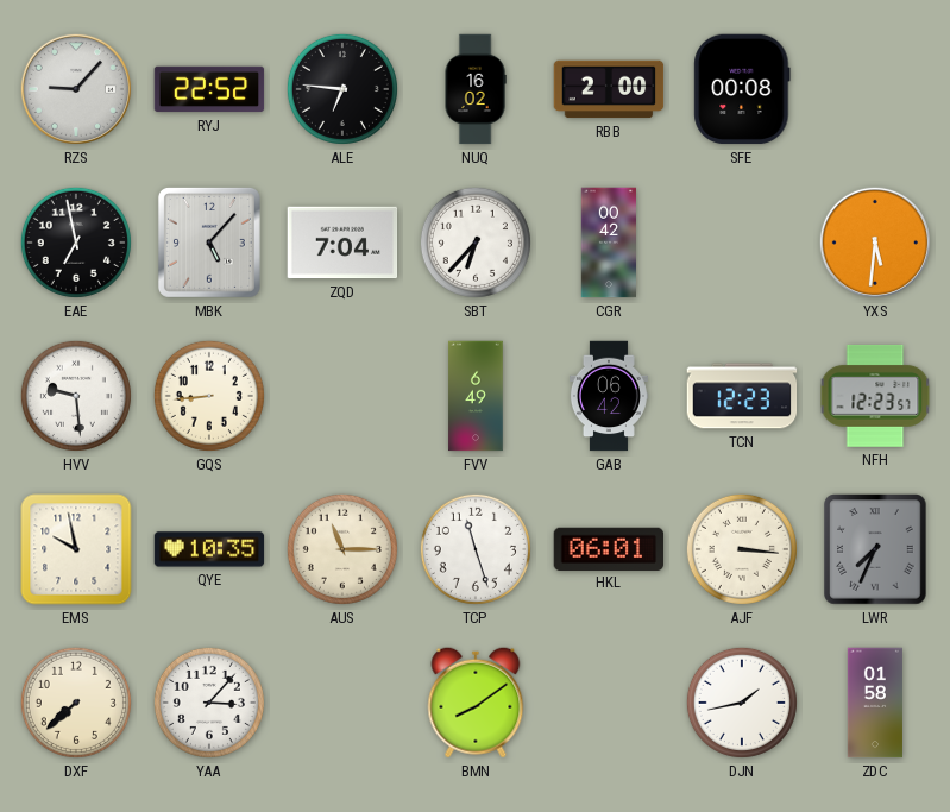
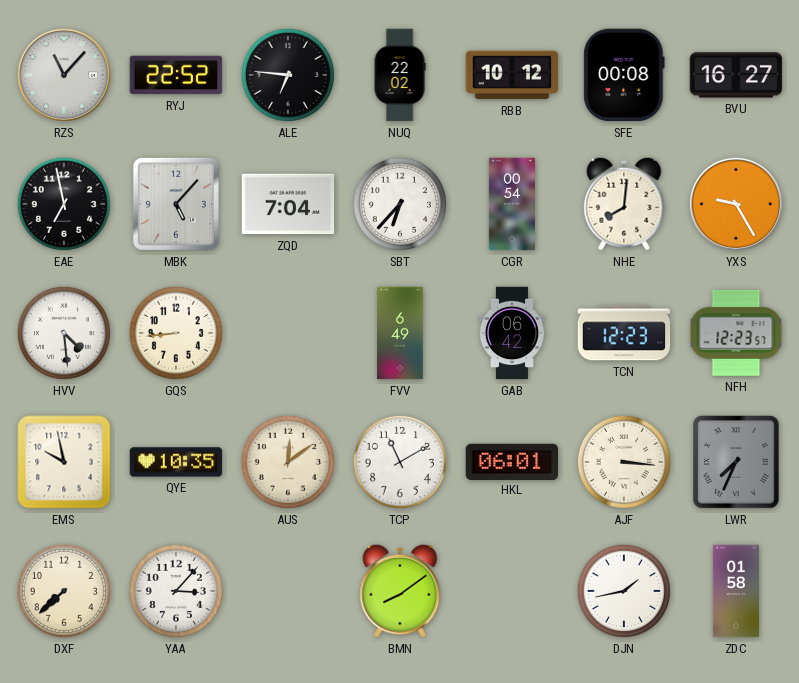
RZS: 9:07 -> 11:07 (64, 75)
NUQ: 16:02 -> 22:02 (400, 75)
RBB: 2:00 -> 10:12 (512, 75)
BVU: none -> 16:27 (736, 75)
CGR: 00:42 -> 00:54 (511, 204)
NHE: none -> 8:01 (624, 204)
YXS: 5:31 -> 9:25 (736, 204)
HVV: 9:29 -> 4:29 (64, 333)
AUS: 11:15 -> 12:09 (288, 462)
TCP: 11:27 -> 11:10 (400, 462)
